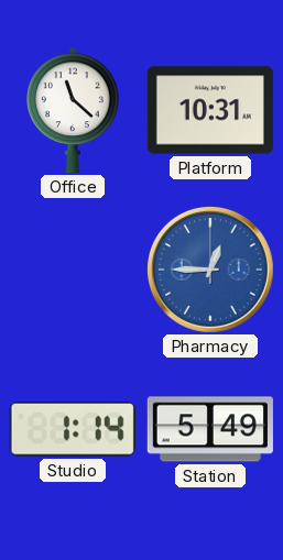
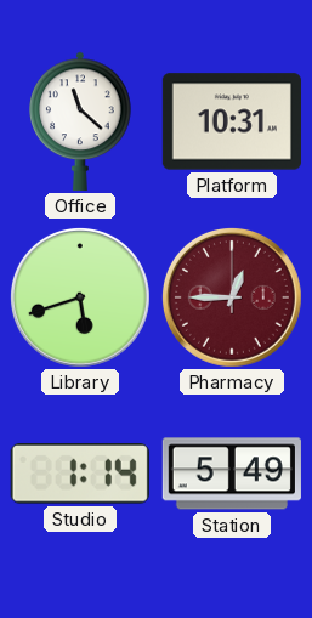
Library: none -> 5:42 (80, 297)
Pharmacy dial: blue -> burgundy (232, 297)
